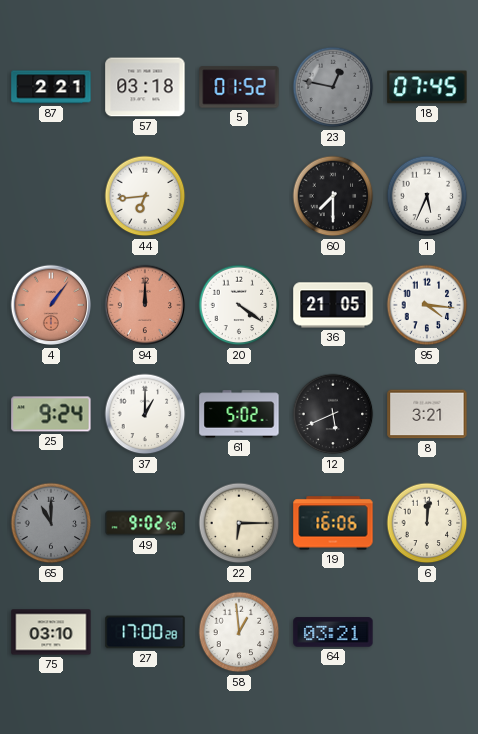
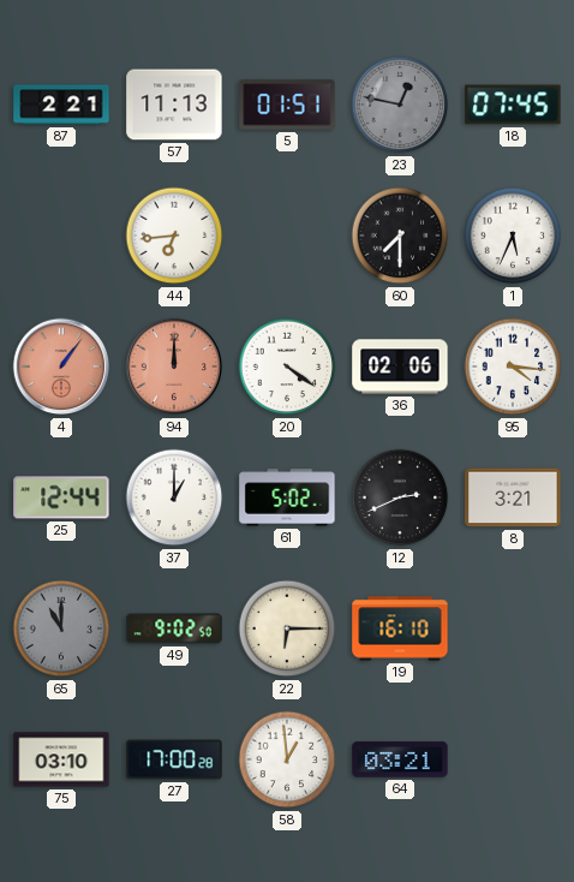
57: 03:18 -> 11:13 (174, 105)
5: 01:52 -> 01:51 (287, 105)
36: 21:05 -> 02:06 (400, 366)
25: 9:24 -> 12:44 (61, 497)
12: 5:41 -> 2:41 (400, 497)
19: 16:06 -> 16:10 (400, 628)
6: 12:01 -> none (427, 523)
